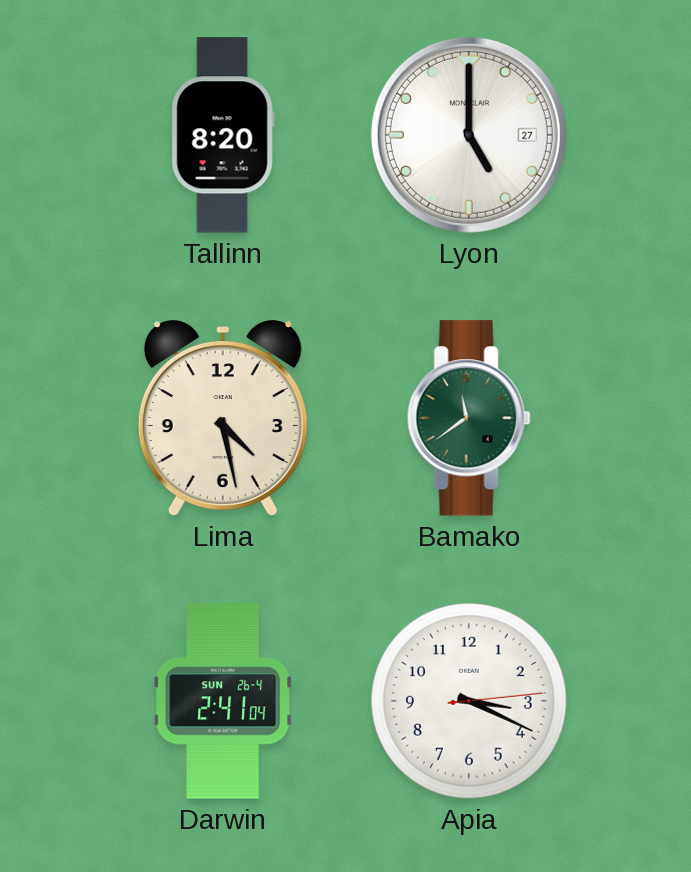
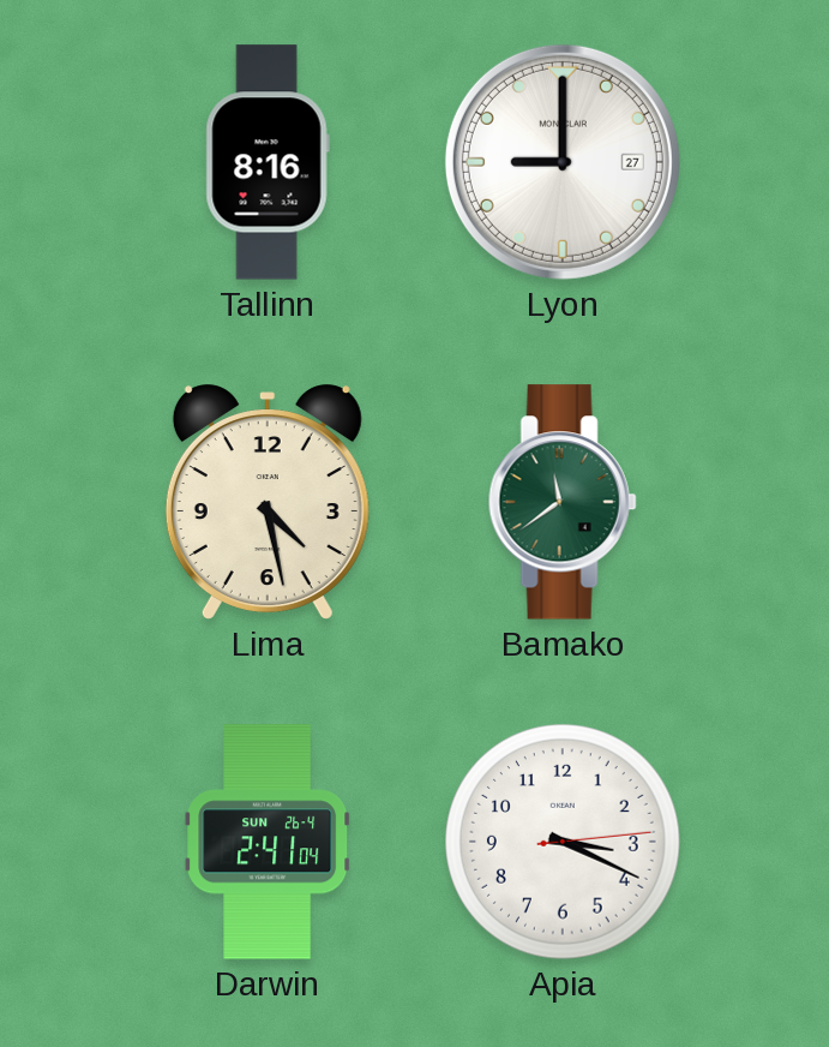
Tallinn: 8:20 -> 8:16 (268, 162)
Lyon: 5:00 -> 9:00 (563, 162)
